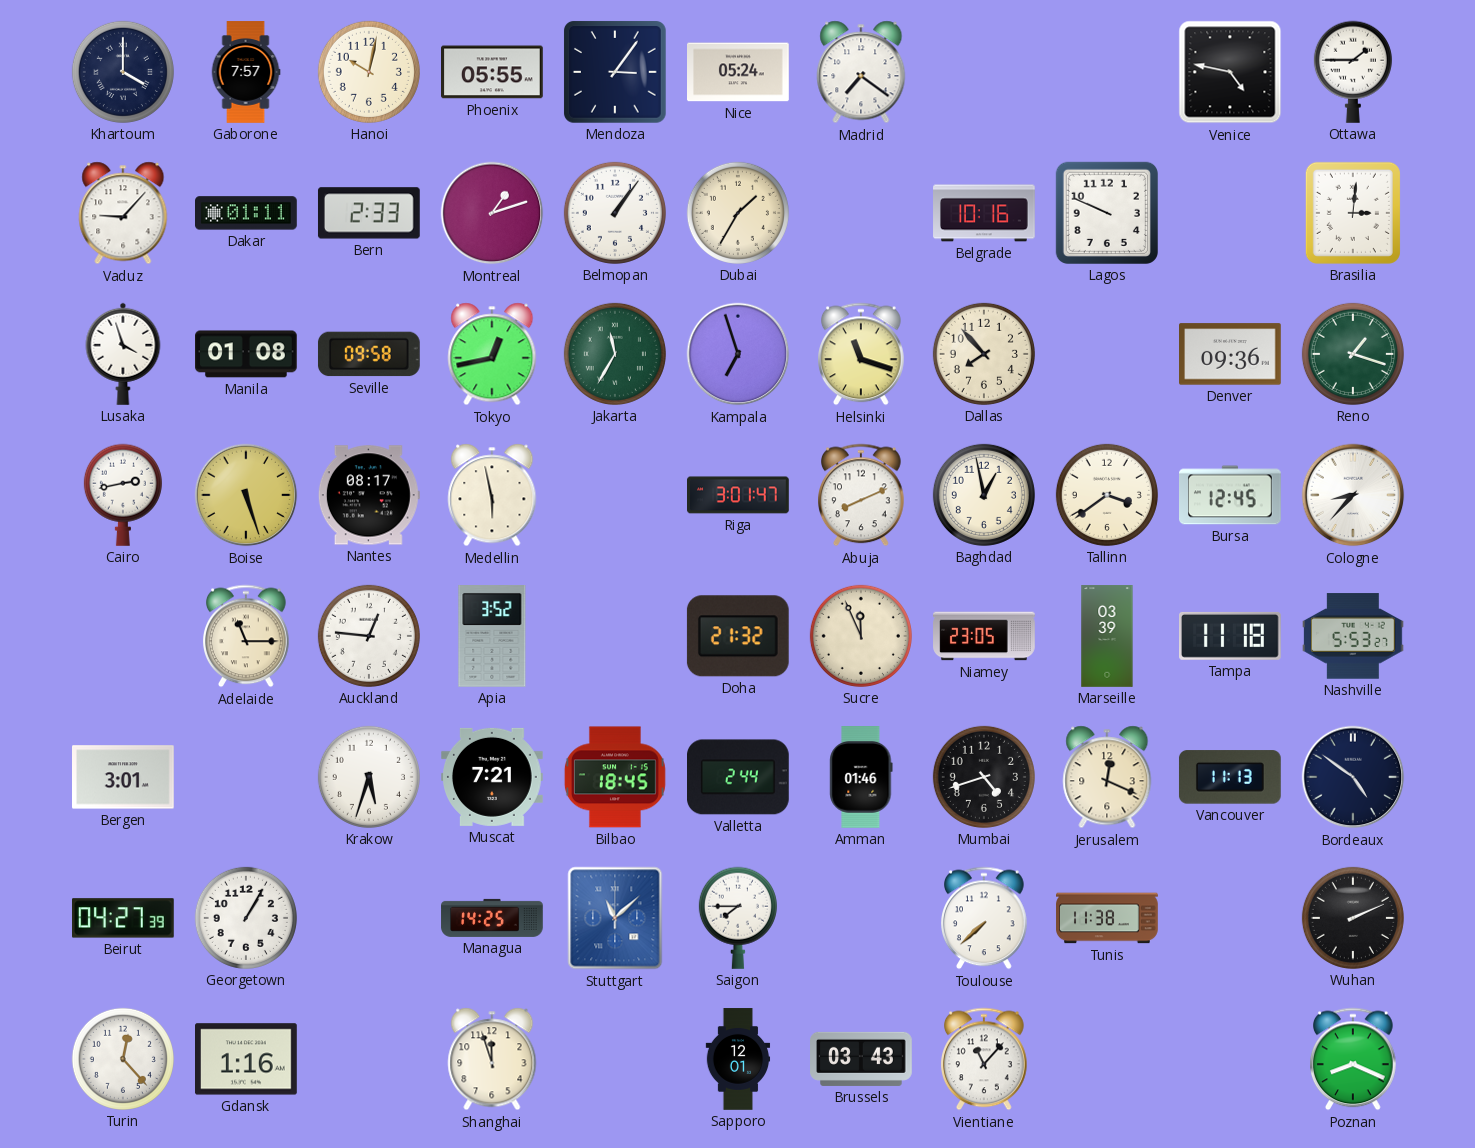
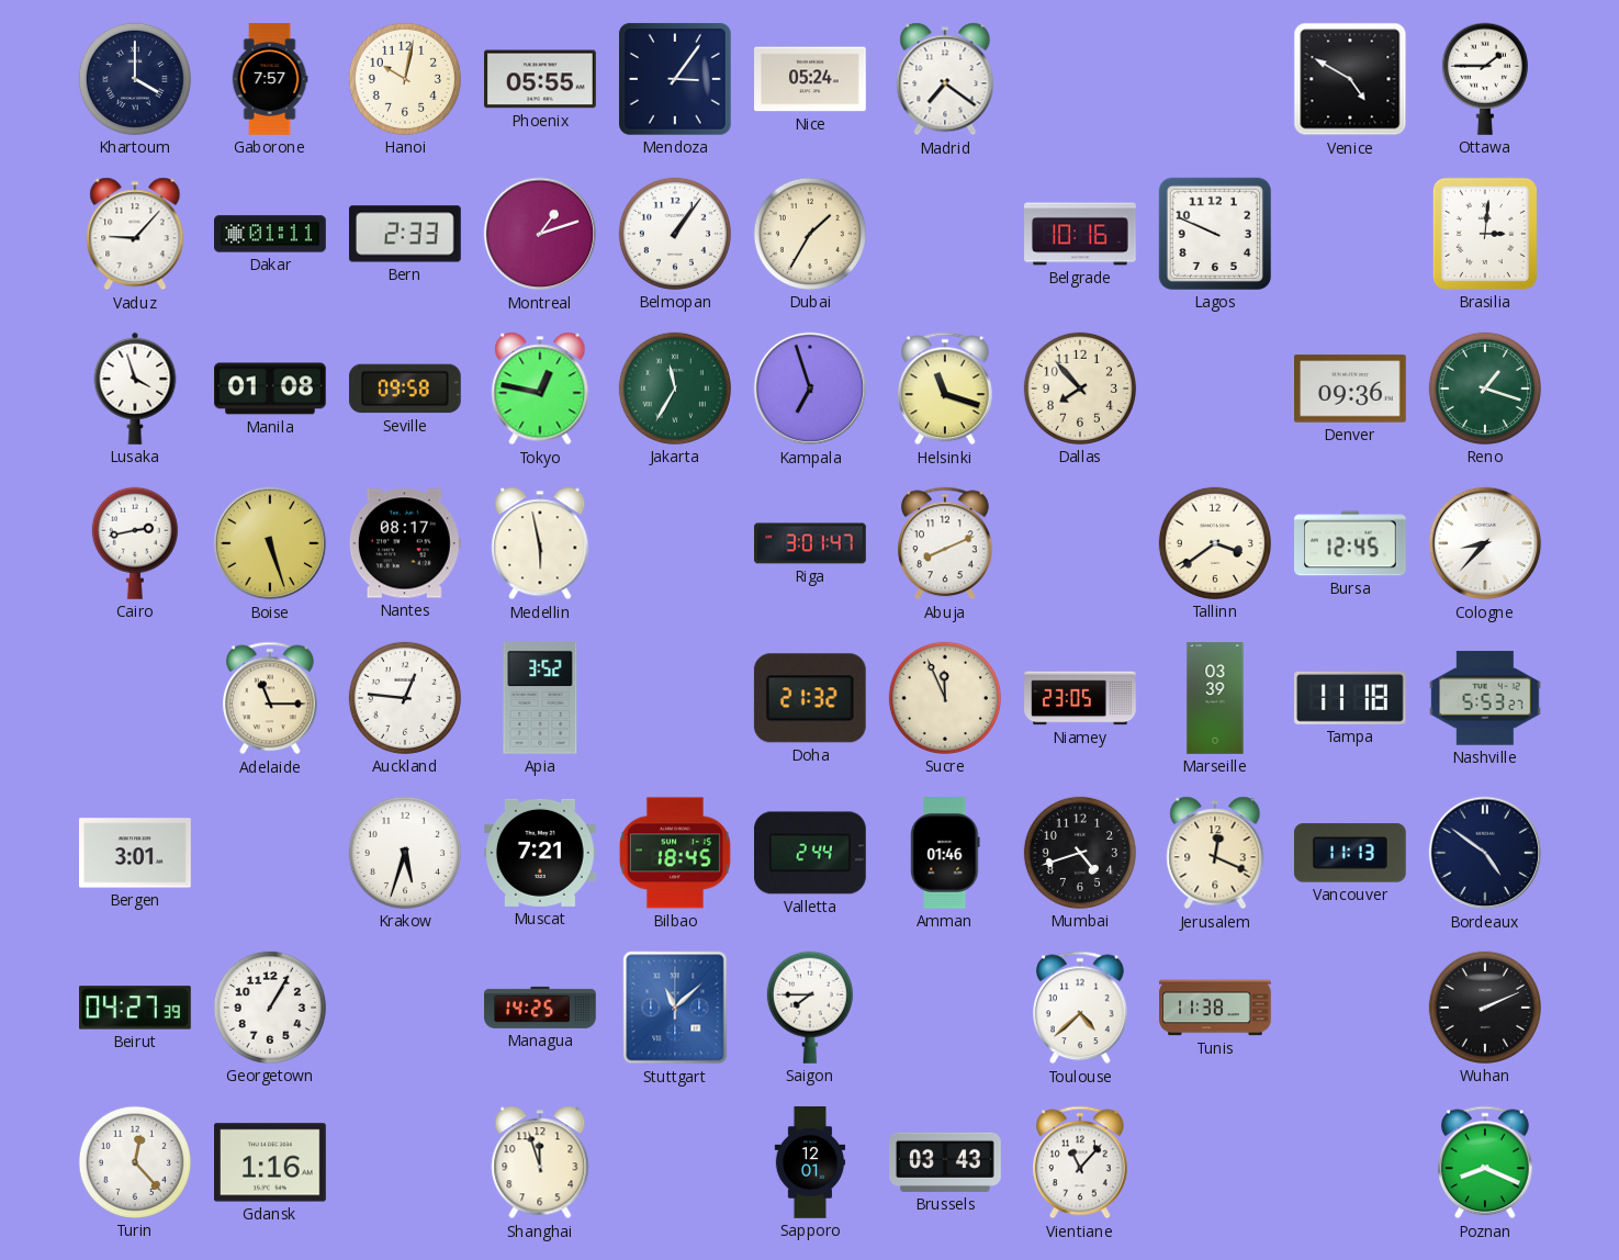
Venice: 4:47 -> 4:50 (1350, 79)
Tokyo: 12:43 -> 12:47 (540, 389)
Baghdad: 12:58 -> none (984, 495)
Toulouse: 7:38 -> 4:38 (1081, 1008)
